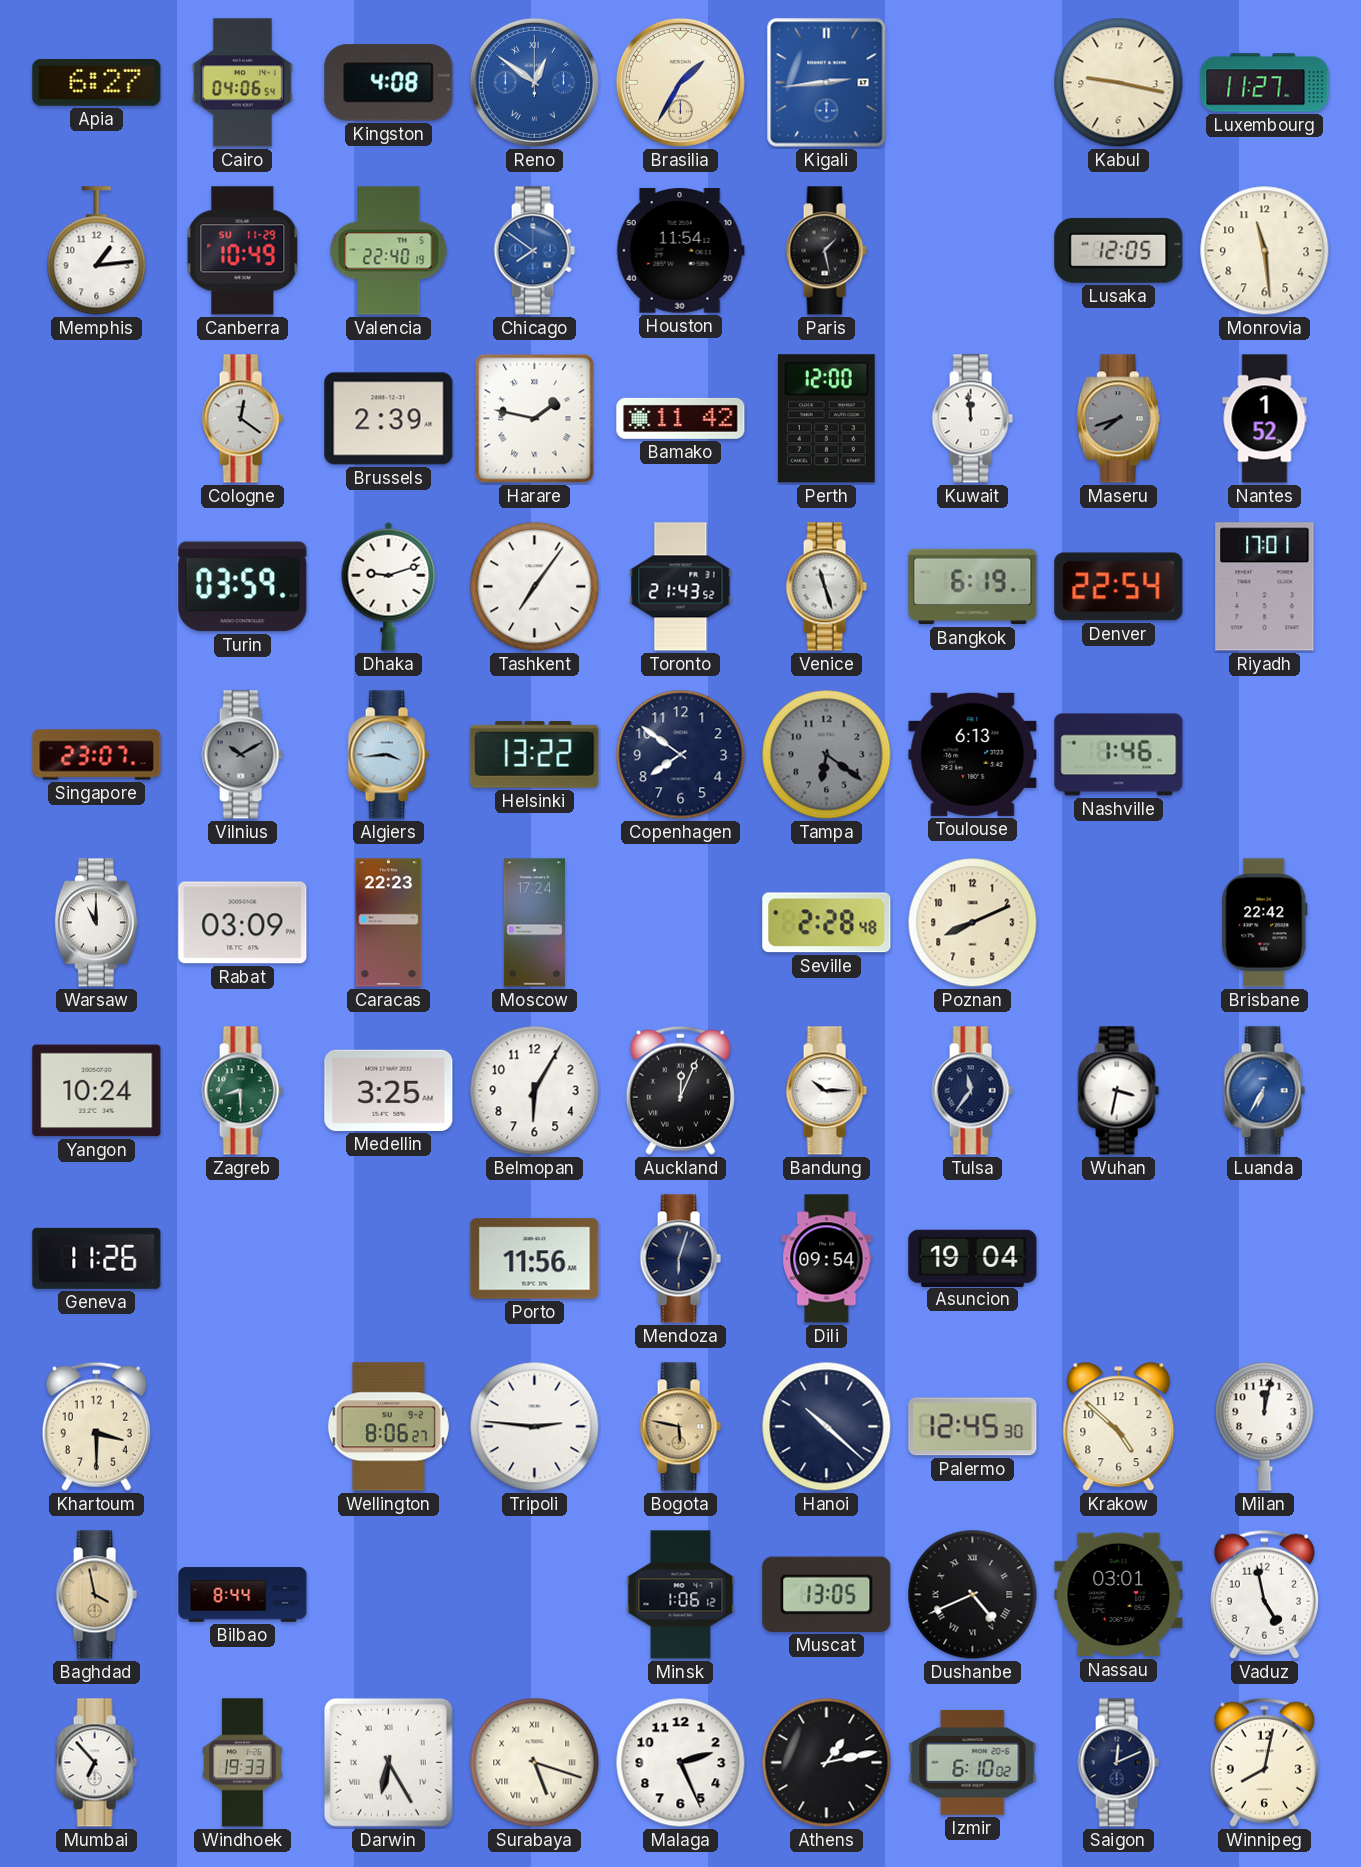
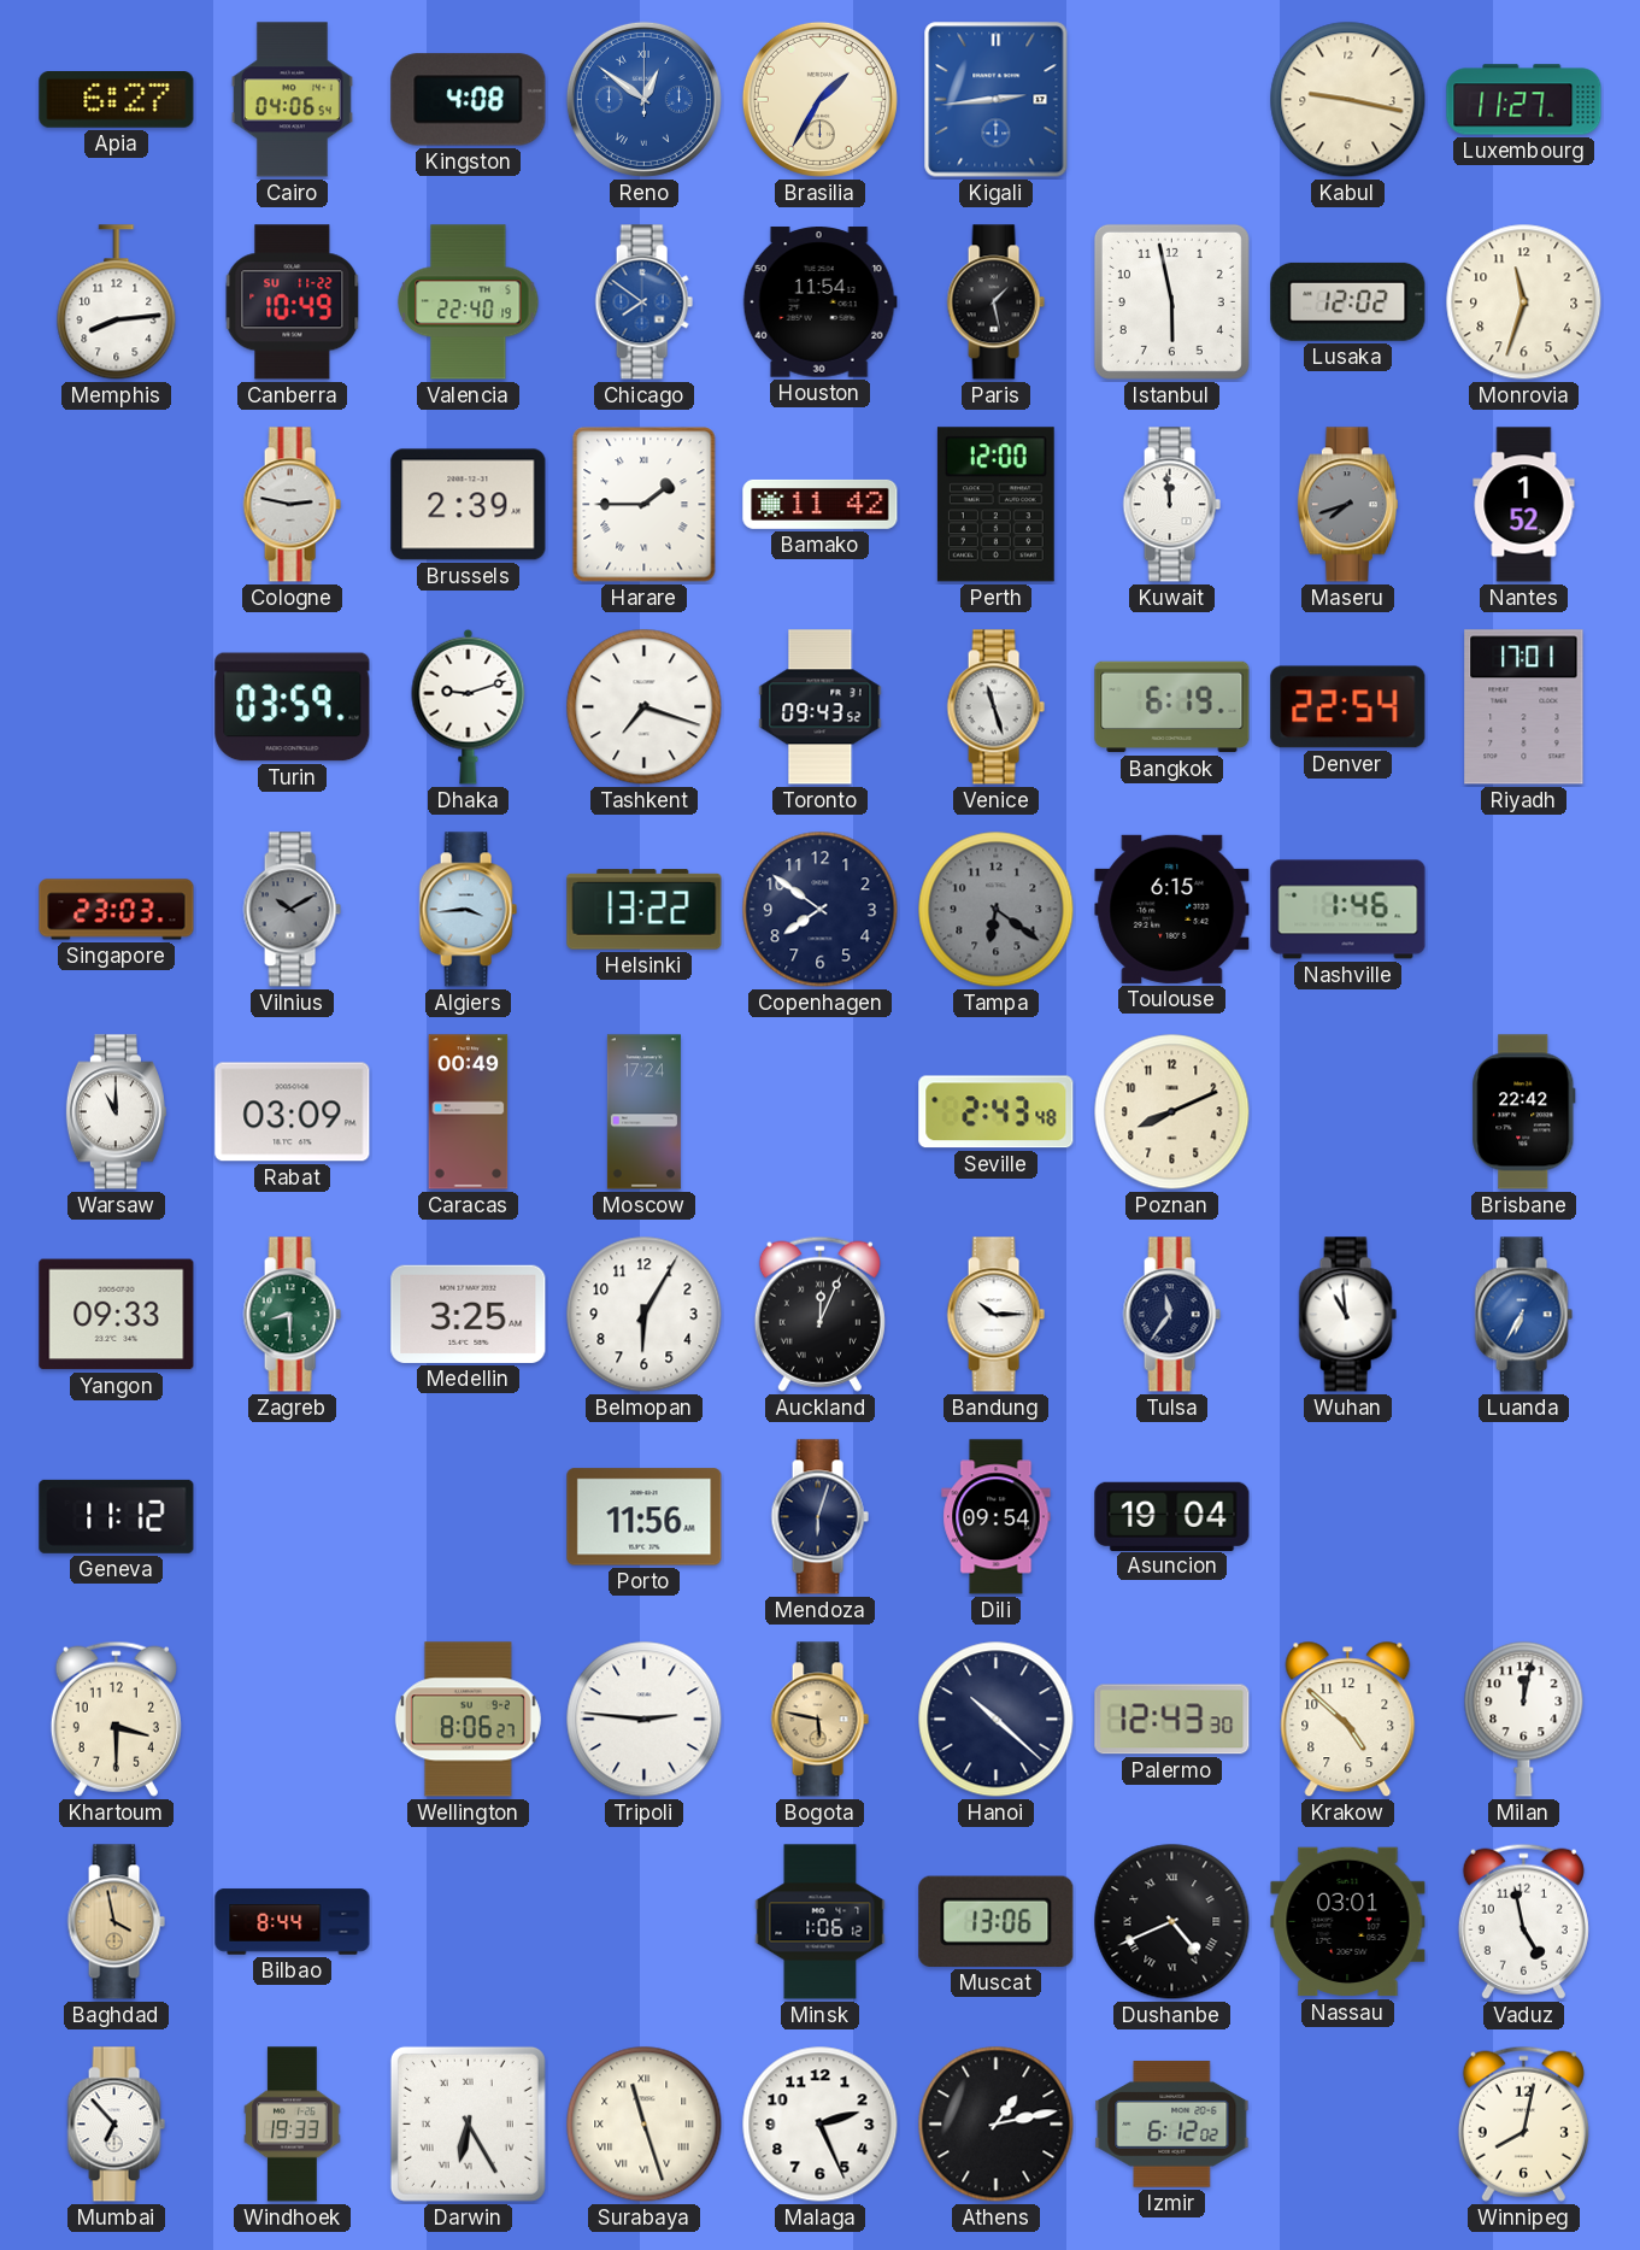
Memphis: 1:14 -> 8:14 (117, 302)
Canberra date: SU 11-29 -> SU 11-22 (293, 302)
Istanbul: none -> 5:58 (1171, 301)
Lusaka: 12:05 -> 12:02 (1348, 301)
Monrovia: 11:29 -> 11:33 (1524, 302)
Cologne: 12:21 -> 2:47 (292, 505)
Harare: 1:47 -> 1:45 (645, 505)
Tashkent: 7:06 -> 7:18 (645, 707)
Toronto: 21:43 -> 09:43 (821, 707)
Singapore: 23:07 -> 23:03 (117, 910)
Toulouse: 6:13 -> 6:15 (1172, 909)
Caracas: 22:23 -> 00:49 (469, 1112)
Seville: 2:28 -> 2:43 (997, 1112)
Yangon: 10:24 -> 09:33 (117, 1315)
Wuhan: 3:32 -> 10:59 (1347, 1315)
Geneva: 11:26 -> 11:12 (117, 1516)
Palermo: 12:45 -> 12:43 (1172, 1720)
Muscat: 13:05 -> 13:06 (997, 1921)
Surabaya: 5:18 -> 11:27 (645, 2125)
Izmir: 6:10 -> 6:12 (1172, 2123)
Saigon: 12:11 -> none (1118, 1763)
